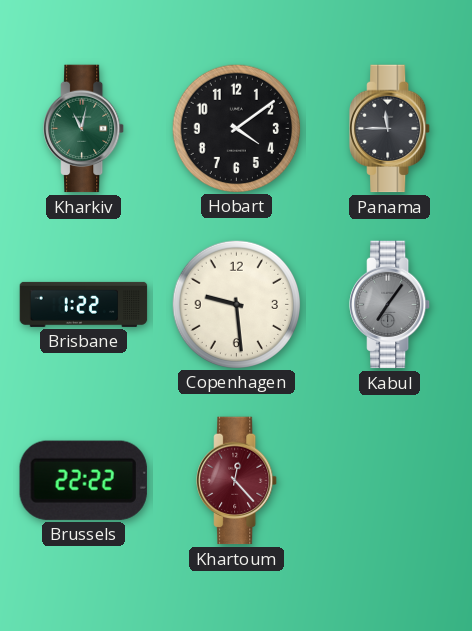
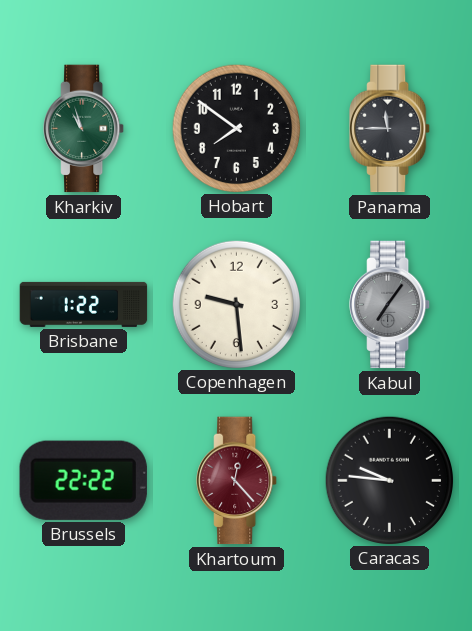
Kharkiv: 11:02 -> 10:57 (84, 129)
Hobart: 4:09 -> 7:51 (236, 128)
Caracas: none -> 9:46 (389, 480)
